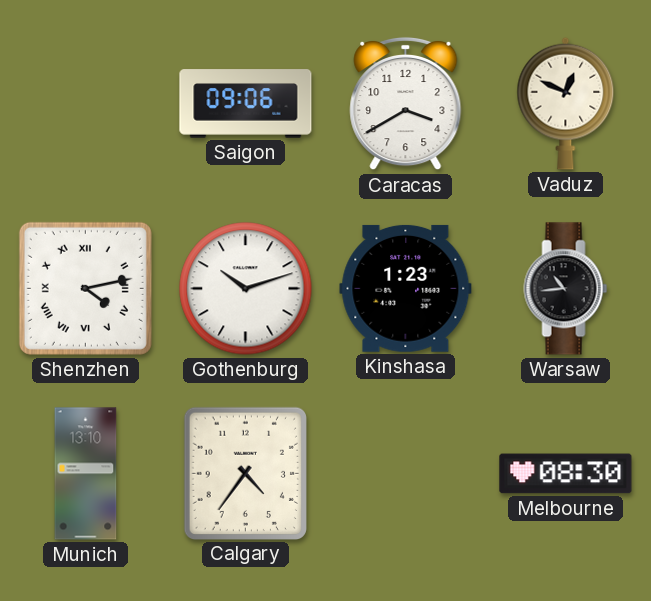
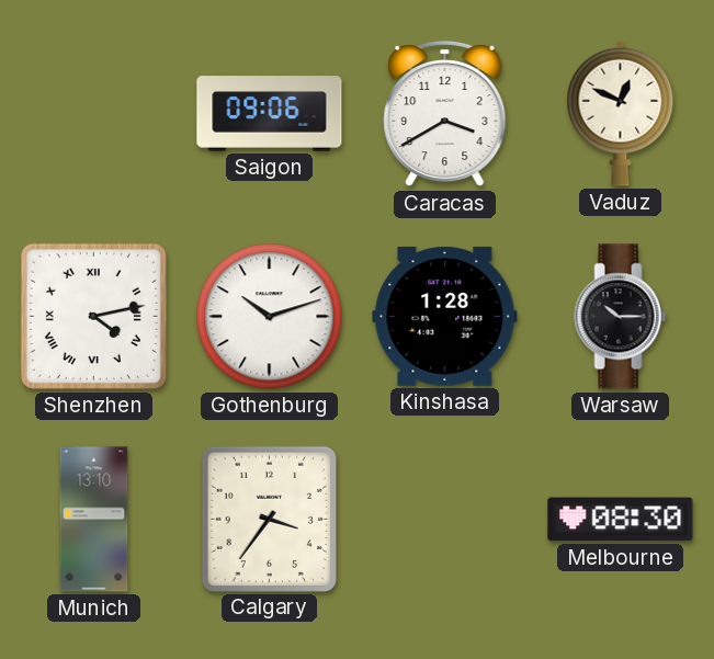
Kinshasa: 1:23 -> 1:28 (445, 316)
Warsaw: 10:44 -> 10:15 (621, 317)
Calgary: 4:36 -> 3:36 (269, 519)
